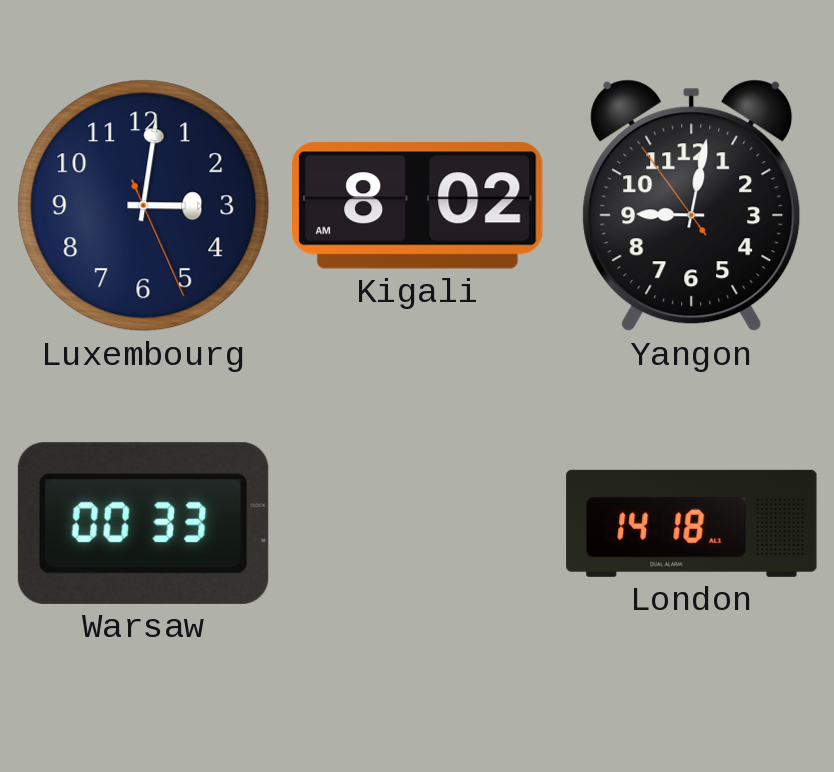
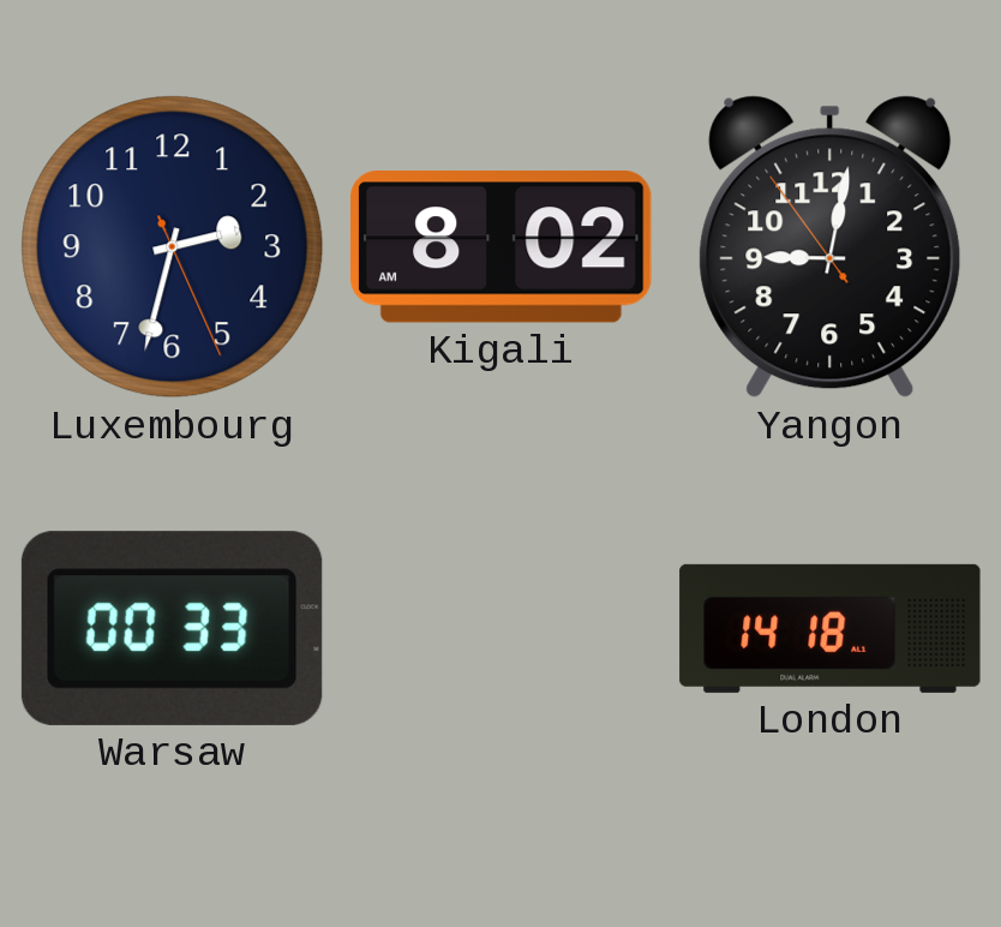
Luxembourg: 3:01 -> 2:32 (173, 247)
